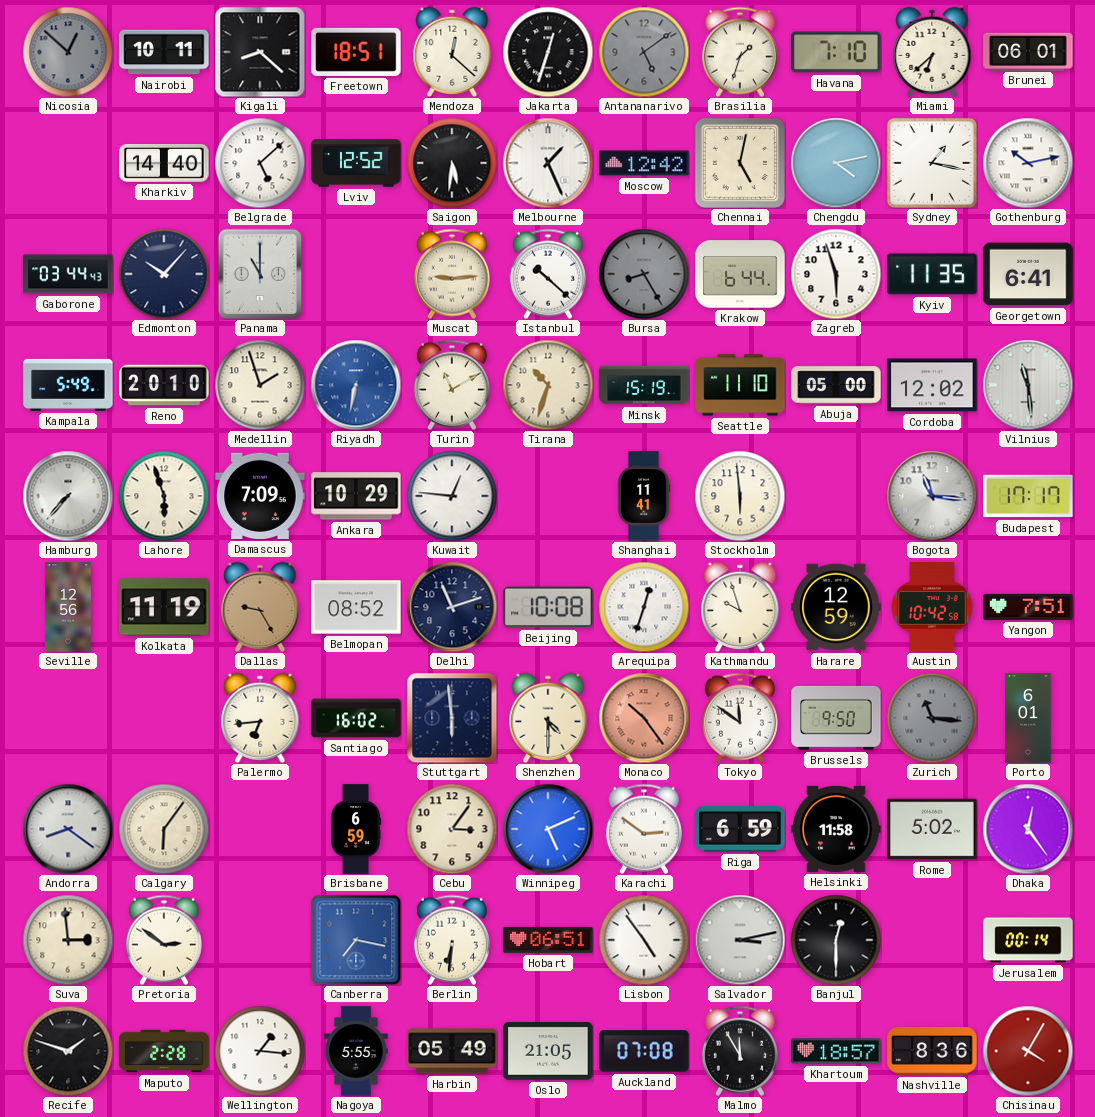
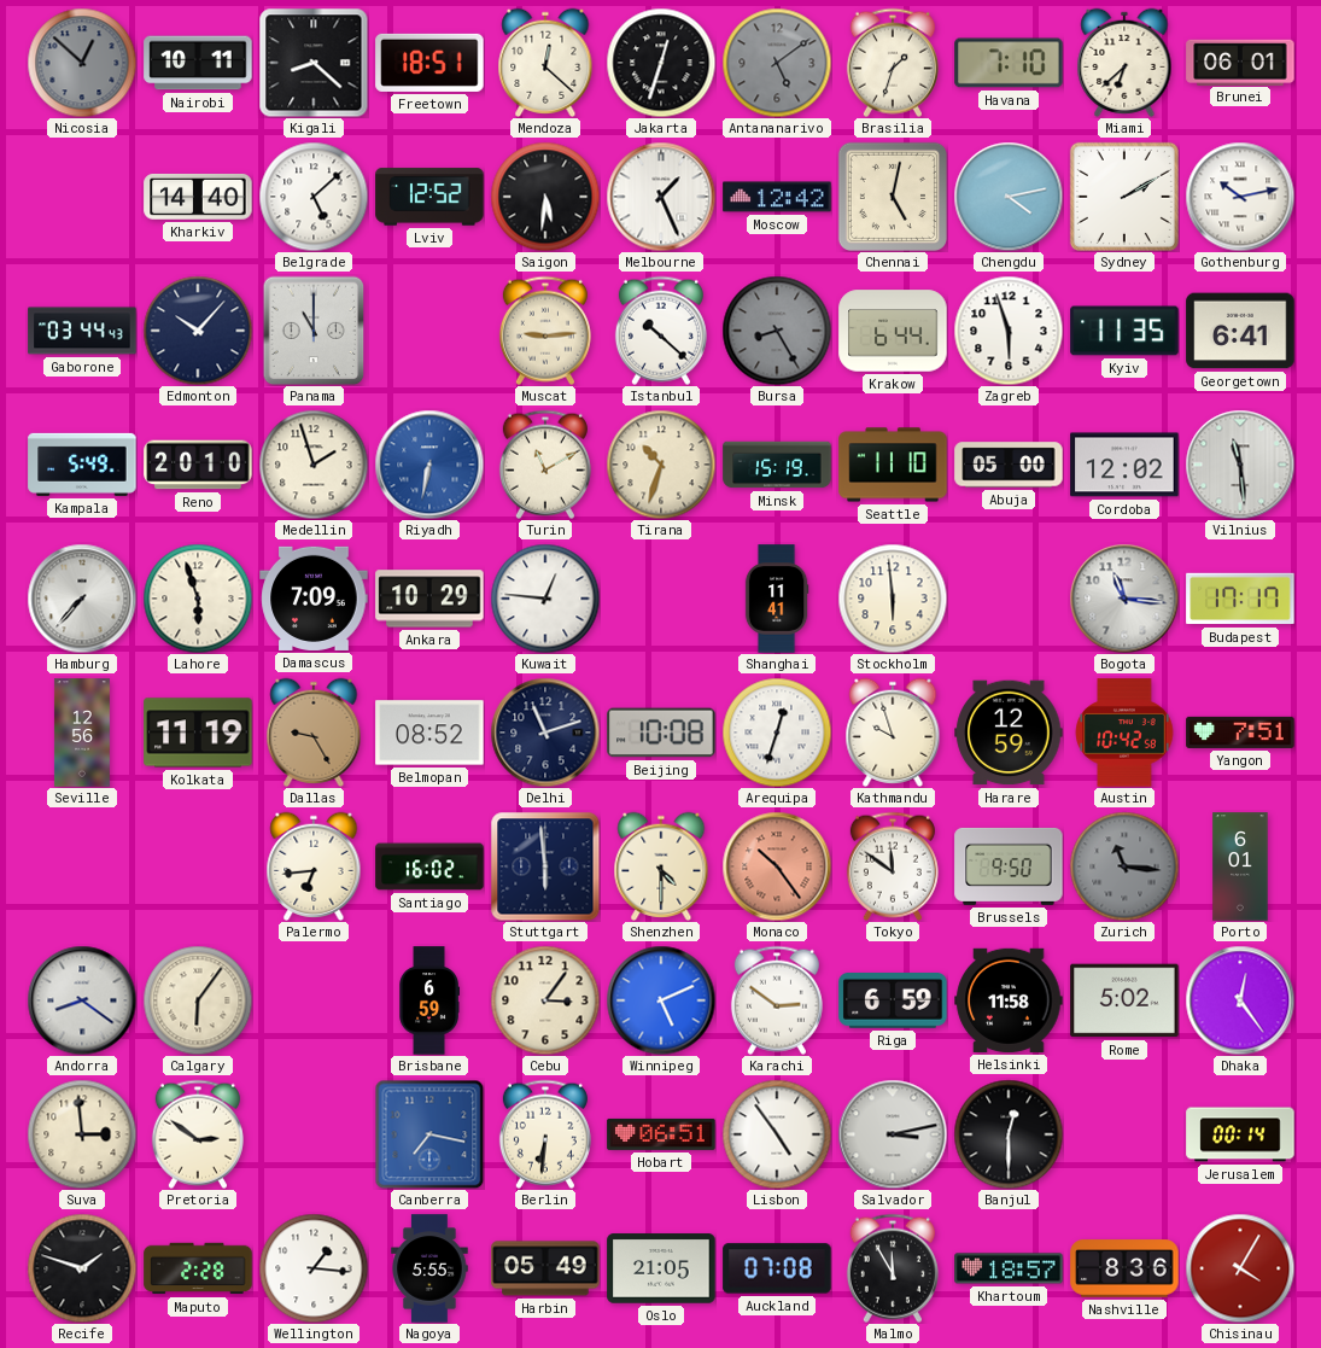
Sydney: 1:17 -> 2:10 (1124, 197)
